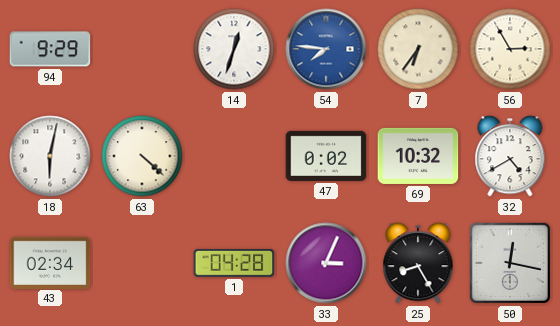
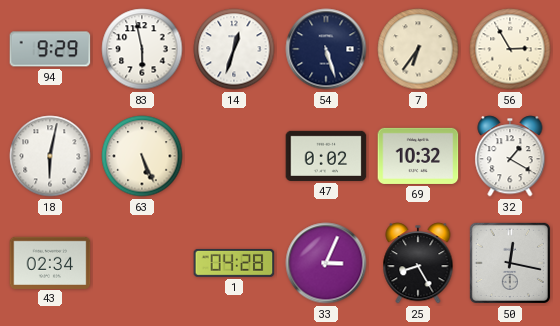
83: none -> 5:58 (142, 49)
54: 7:46 -> 5:27 (326, 49)
54 dial: blue -> navy (326, 49)
63: 4:22 -> 5:26 (142, 156)
32: 4:40 -> 1:20 (510, 156)
